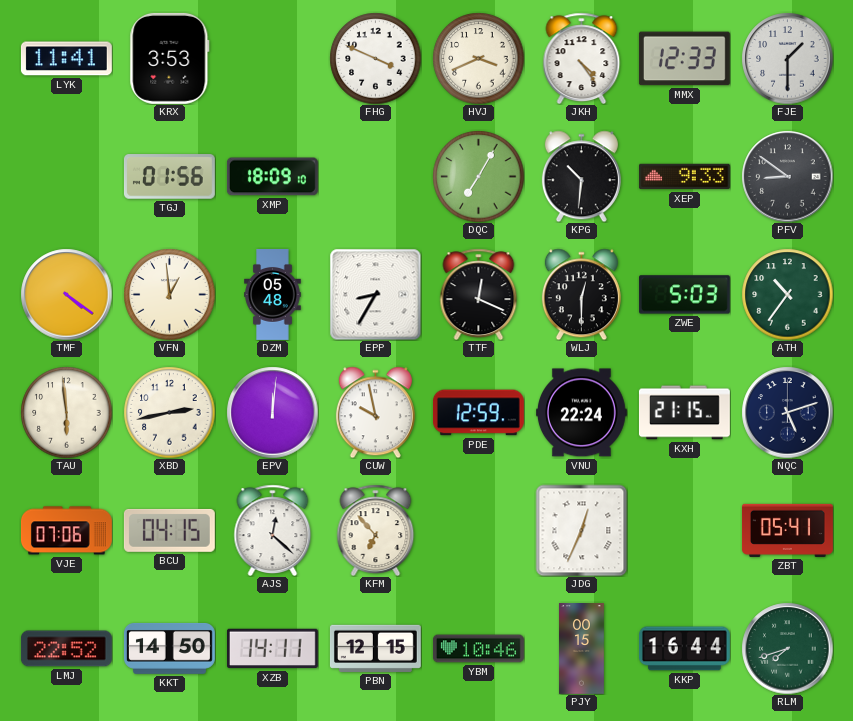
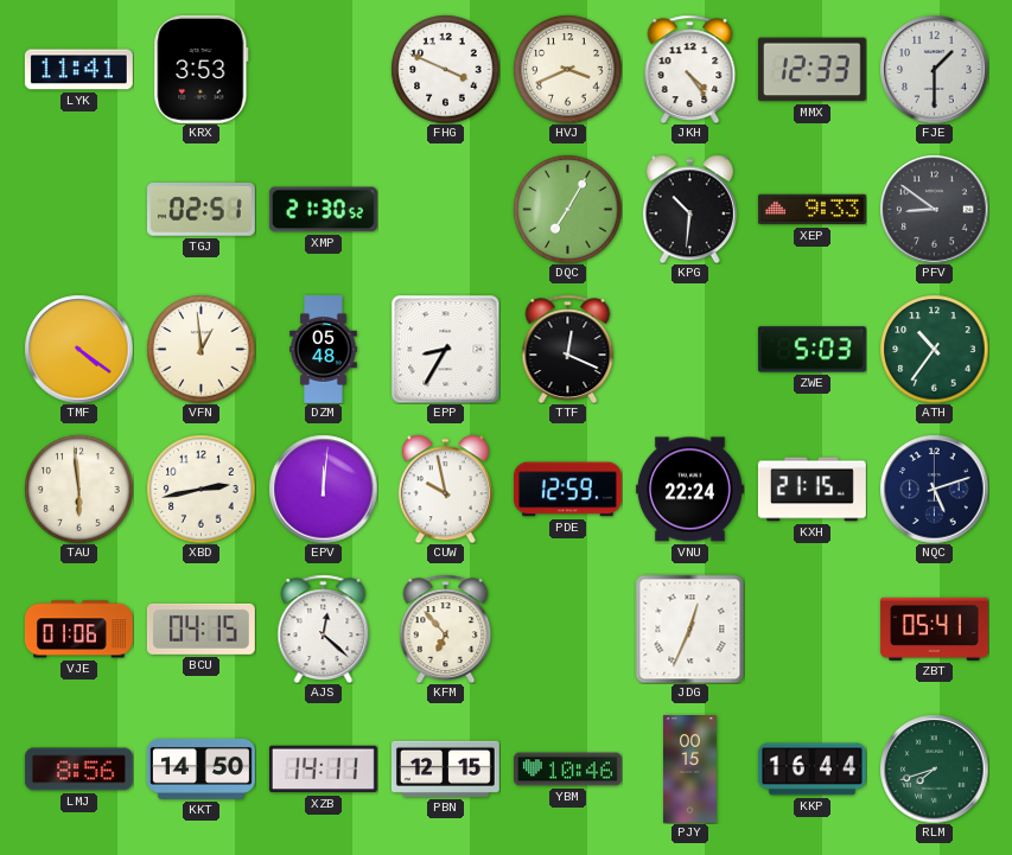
TGJ: 01:56 -> 02:51 (201, 210)
XMP: 18:09 -> 21:30 (323, 210)
WLJ: 12:30 -> none (581, 294)
VJE: 07:06 -> 01:06 (78, 630)
LMJ: 22:52 -> 8:56 (78, 770)
